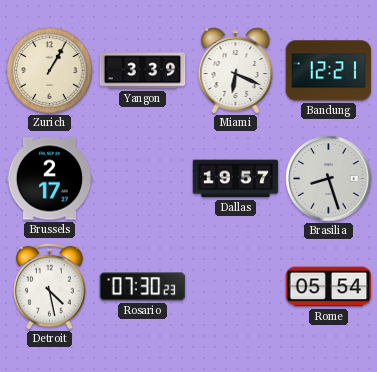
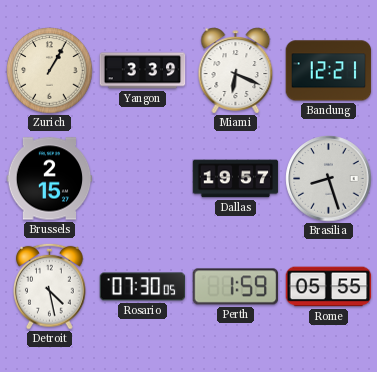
Brussels: 2:17 -> 2:15 (50, 179)
Rosario: 07:30:23 -> 07:30:05 (143, 287)
Perth: none -> 1:59 (236, 287)
Rome: 05:54 -> 05:55 (329, 287)
